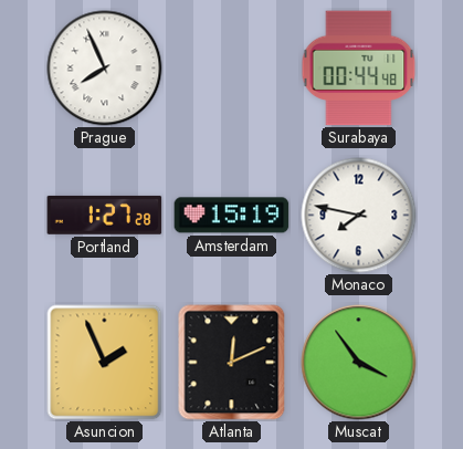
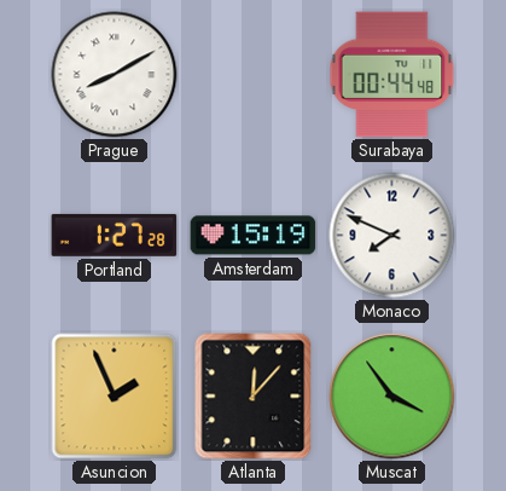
Prague: 7:56 -> 8:10 (115, 75)
Monaco: 7:47 -> 7:49 (392, 236)
Atlanta: 12:11 -> 12:07 (254, 397)
